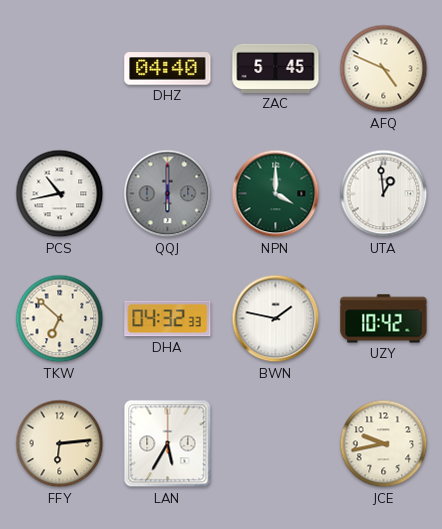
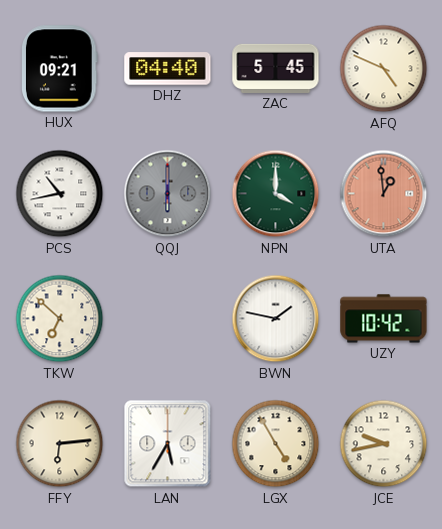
HUX: none -> 09:21 (60, 69)
UTA dial: white -> salmon (384, 194)
DHA: 04:32 -> none (168, 319)
LGX: none -> 4:55 (276, 444)
